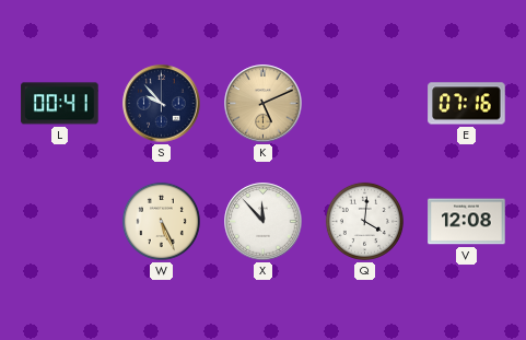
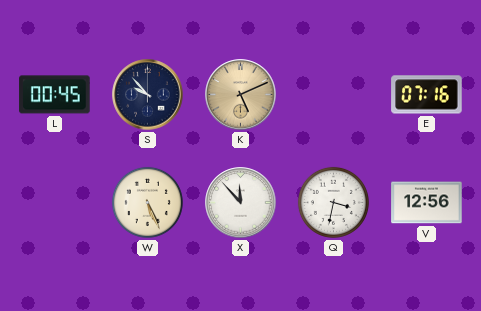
L: 00:41 -> 00:45 (55, 95)
Q: 4:01 -> 3:32 (333, 202)
V: 12:08 -> 12:56 (427, 203)
